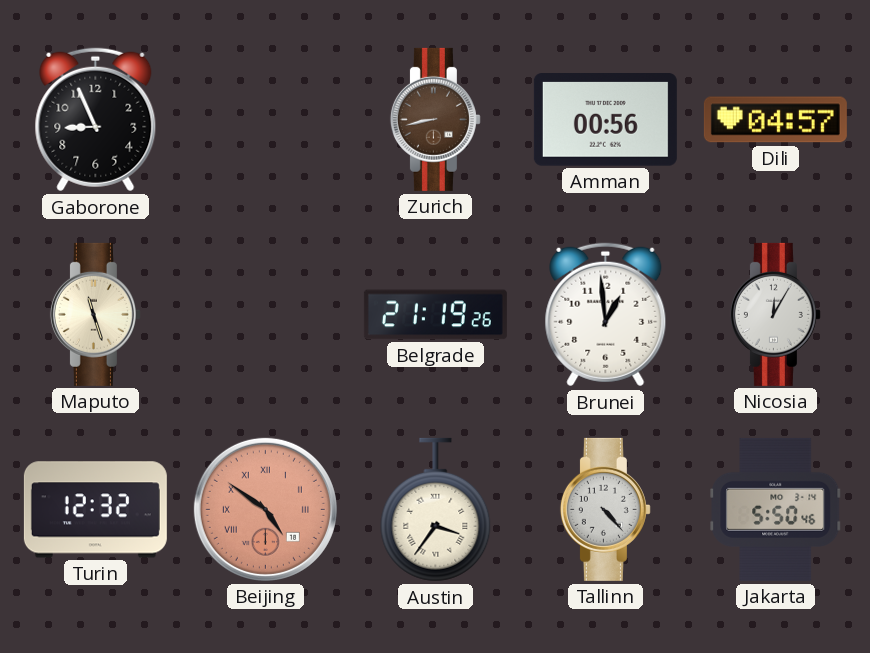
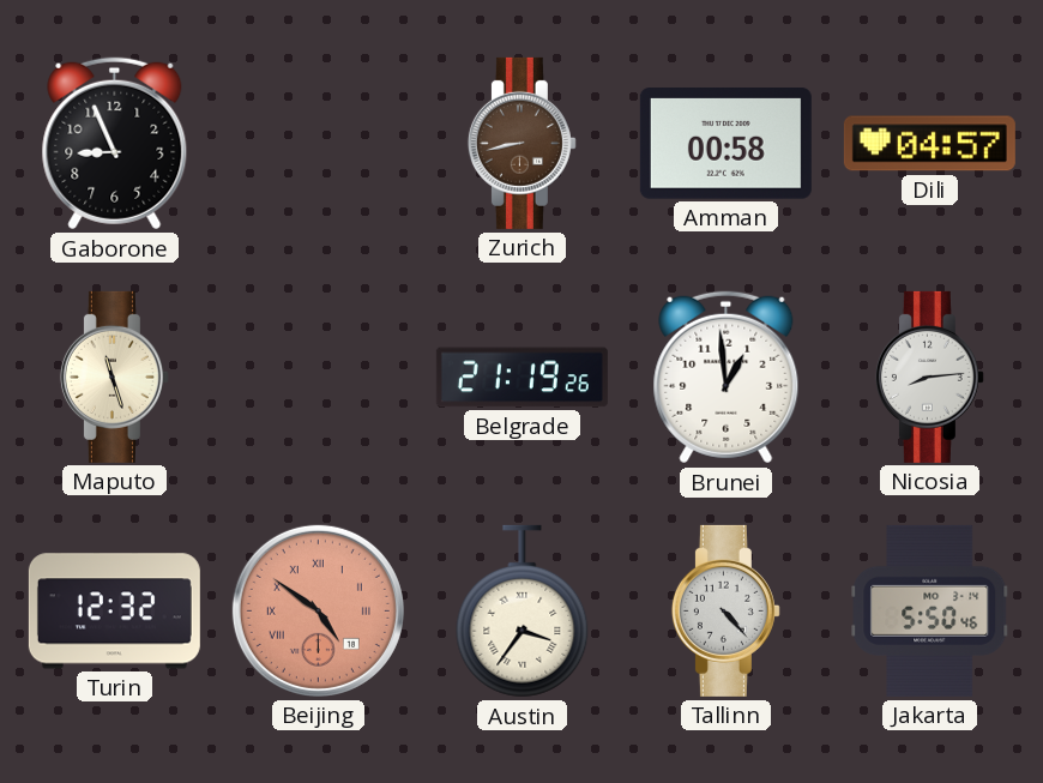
Amman: 00:56 -> 00:58 (725, 144)
Nicosia: 12:05 -> 8:14 (929, 377)
